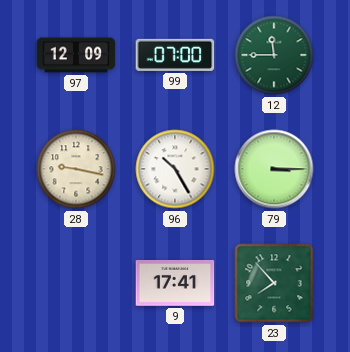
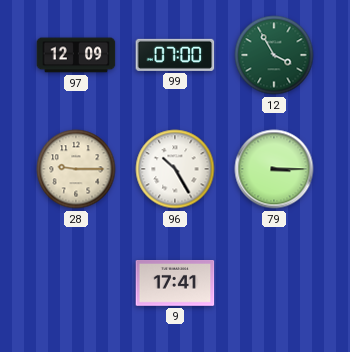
12: 11:45 -> 3:55 (274, 55)
28: 9:17 -> 9:15 (76, 169)
23: 7:53 -> none (274, 283)
